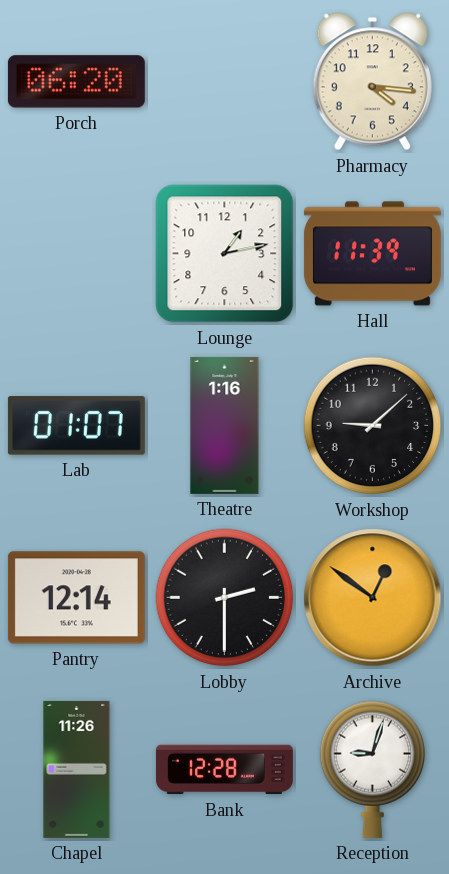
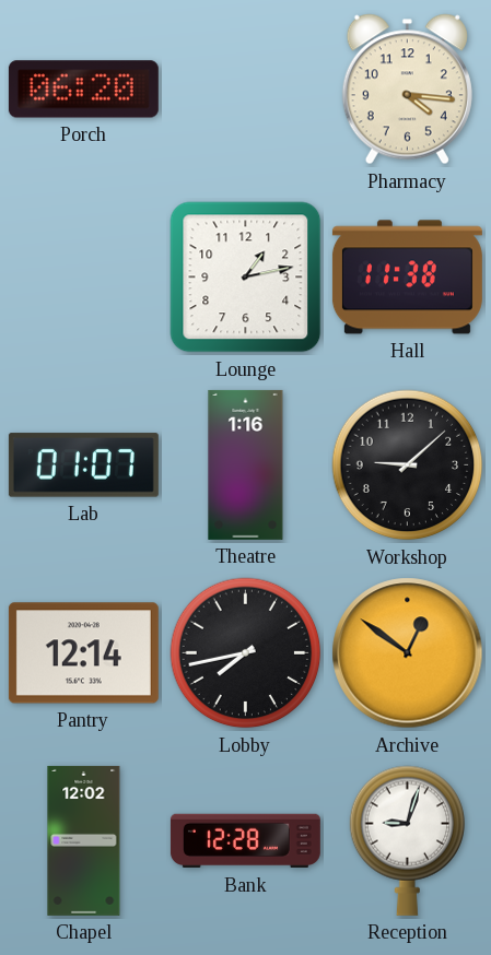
Hall: 11:39 -> 11:38 (407, 278)
Lobby: 2:30 -> 7:43 (246, 653)
Chapel: 11:26 -> 12:02 (84, 840)
